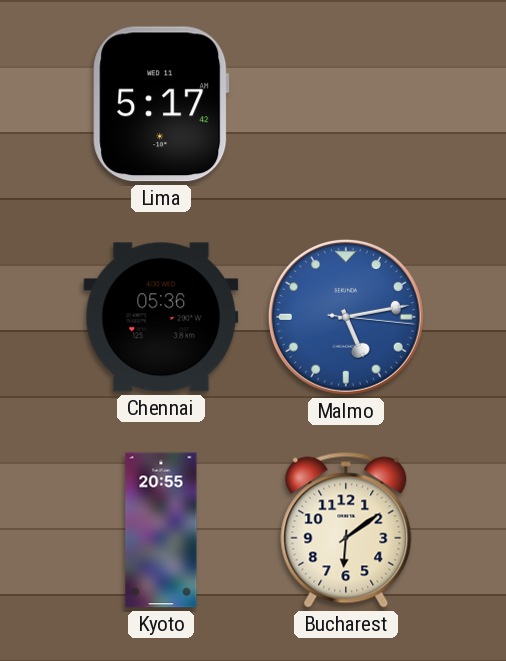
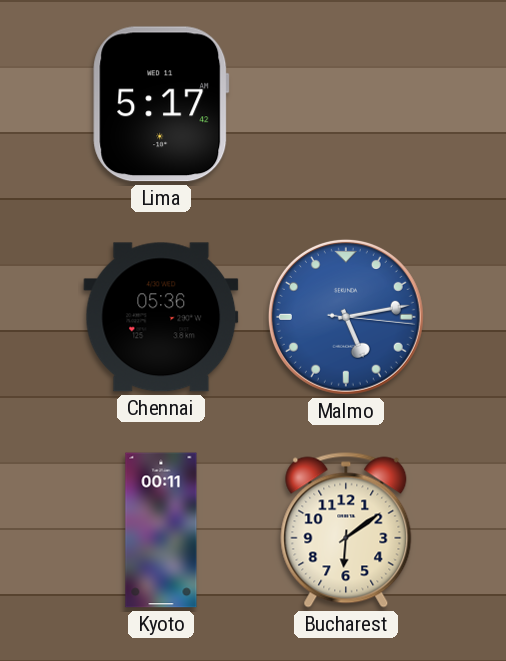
Kyoto: 20:55 -> 00:11 (161, 530)
